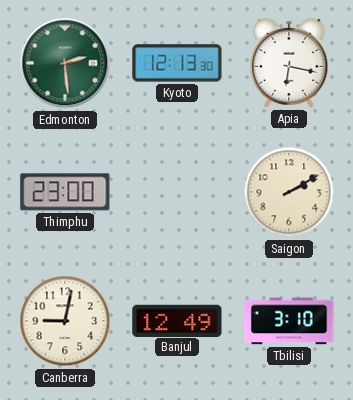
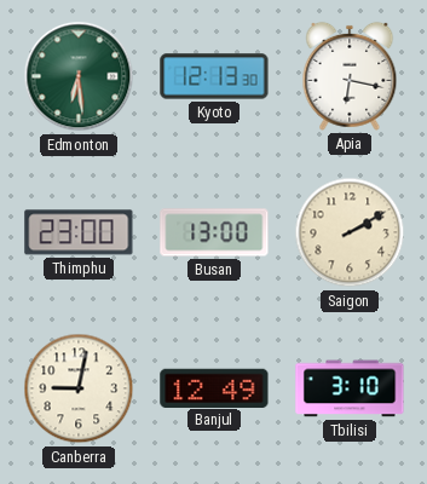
Edmonton: 2:29 -> 6:29 (79, 76)
Busan: none -> 13:00 (214, 232)
